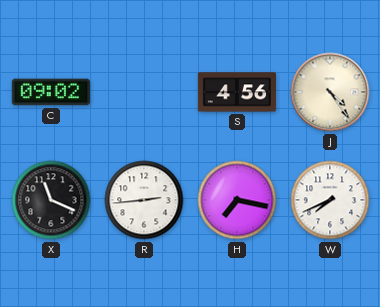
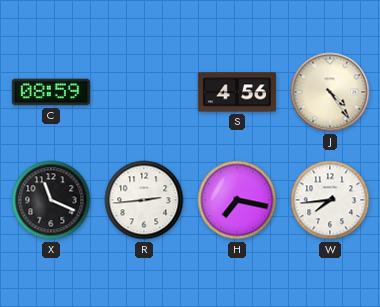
C: 09:02 -> 08:59 (51, 92)
W: 7:41 -> 7:44 (330, 200)
